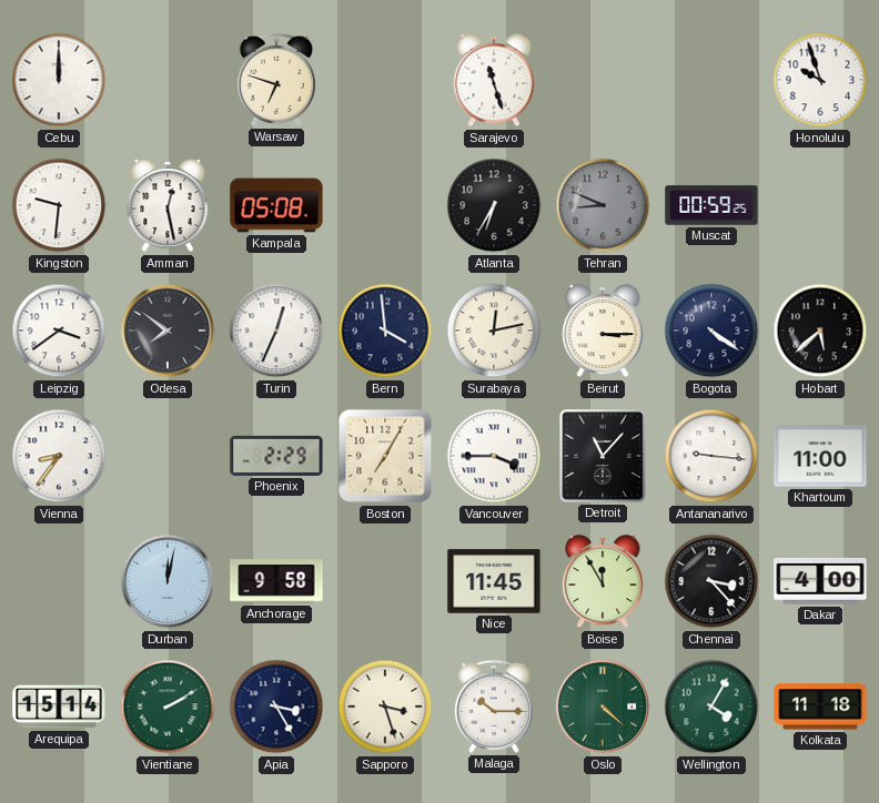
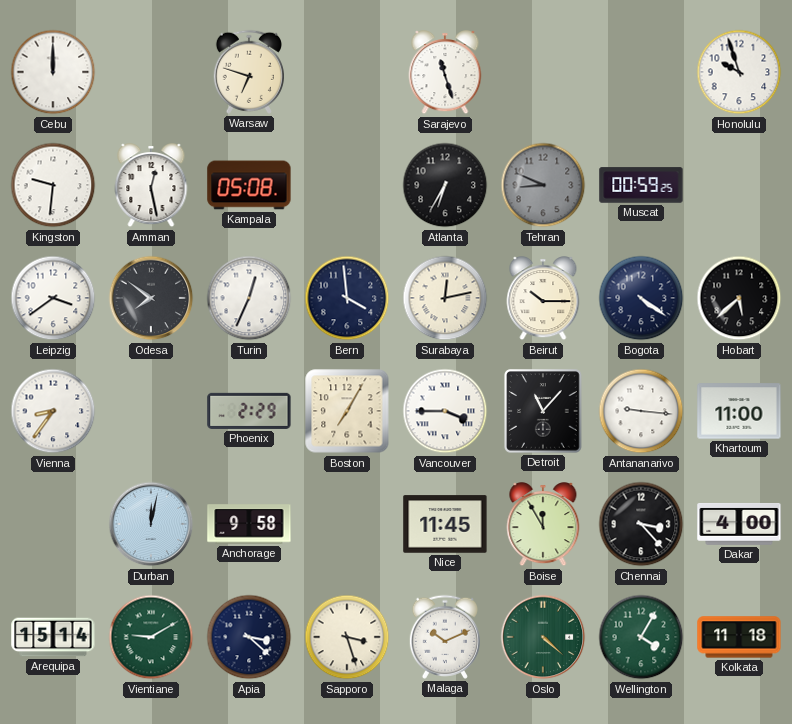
Beirut: 3:15 -> 10:15 (543, 299)
Vientiane: 2:10 -> 9:10 (151, 637)
Apia: 3:25 -> 3:22 (249, 637)
Malaga: 10:15 -> 10:11 (445, 637)
